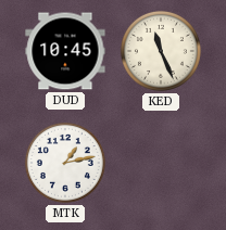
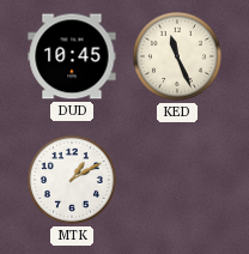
MTK: 1:13 -> 1:10 (72, 180)
